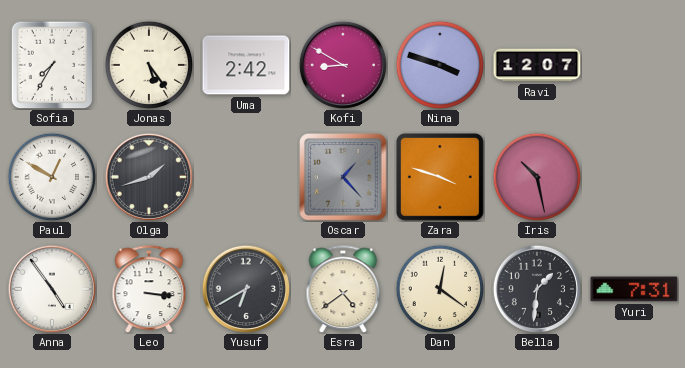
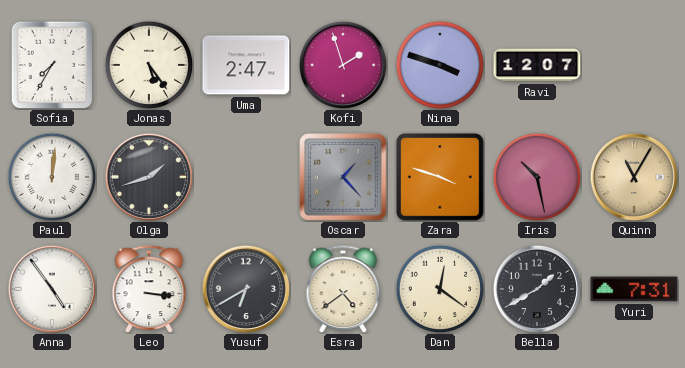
Uma: 2:42 -> 2:47 (246, 65)
Kofi: 8:50 -> 1:57 (342, 64)
Paul: 12:50 -> 12:01 (51, 176)
Quinn: none -> 11:05 (633, 176)
Bella: 1:31 -> 1:40 (536, 288)
